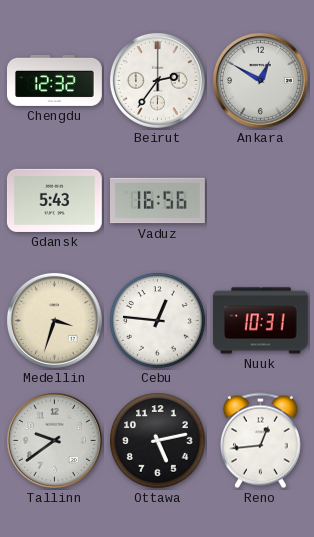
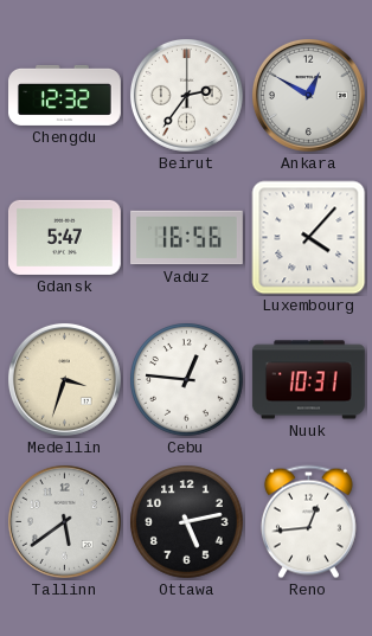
Gdansk: 5:43 -> 5:47 (64, 237)
Luxembourg: none -> 4:07 (309, 238)
Tallinn: 9:39 -> 5:39 (64, 521)
